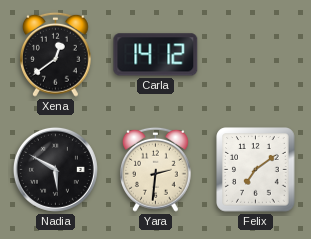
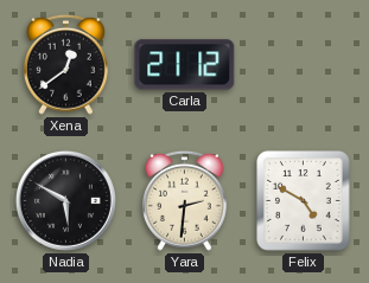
Carla: 14:12 -> 21:12 (185, 65)
Felix: 7:09 -> 4:50 (304, 201)
